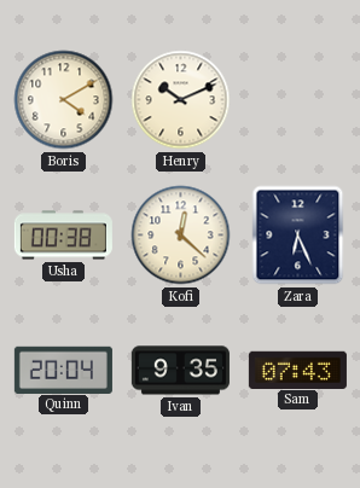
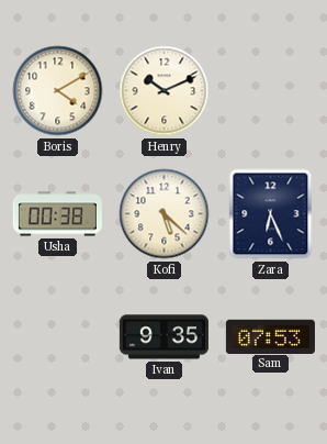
Kofi: 12:22 -> 5:22 (165, 214)
Quinn: 20:04 -> none (63, 370)
Sam: 07:43 -> 07:53 (270, 336)
